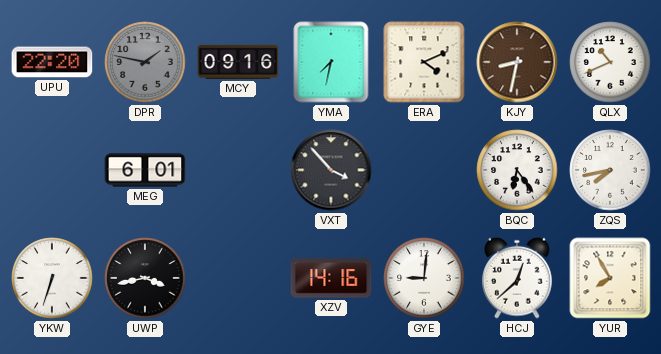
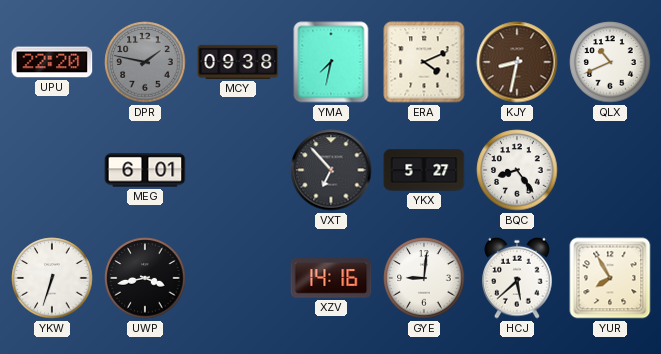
MCY: 09:16 -> 09:38 (238, 62)
VXT: 3:53 -> 6:53 (331, 170)
YKX: none -> 5:27 (424, 170)
BQC: 6:24 -> 8:24 (517, 170)
ZQS: 7:43 -> none (610, 170)
HCJ: 12:38 -> 5:38 (517, 278)
